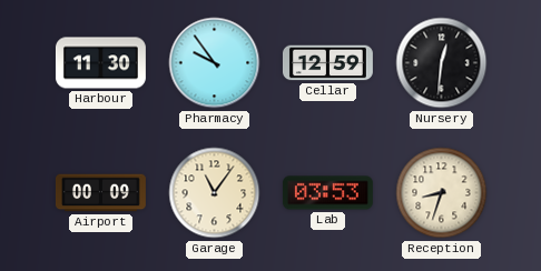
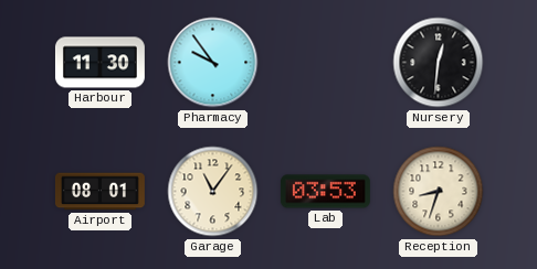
Cellar: 12:59 -> none (327, 63)
Airport: 00:09 -> 08:01 (99, 192)
